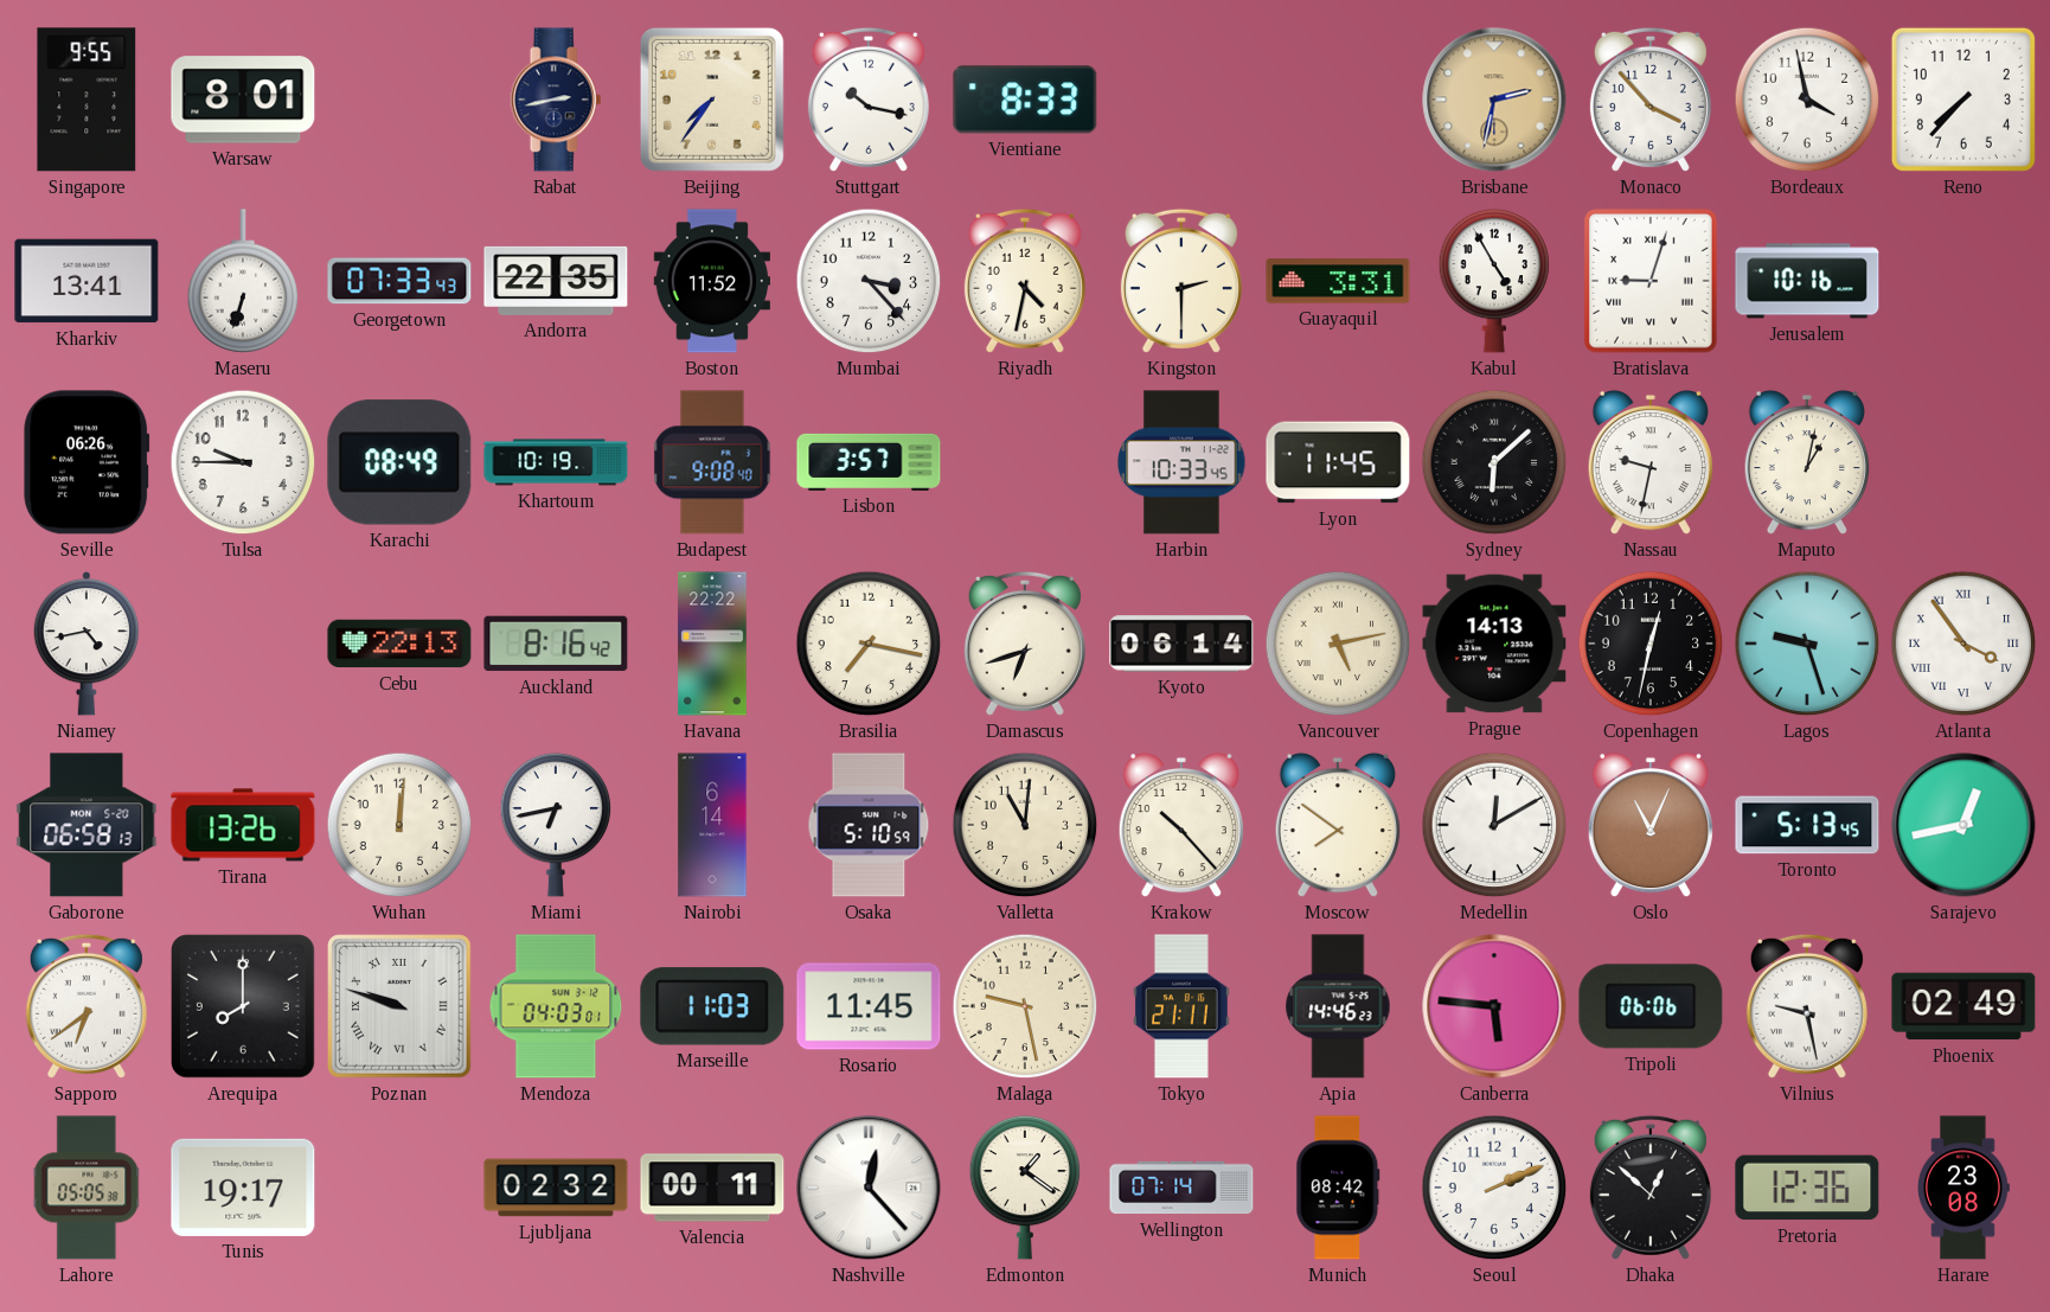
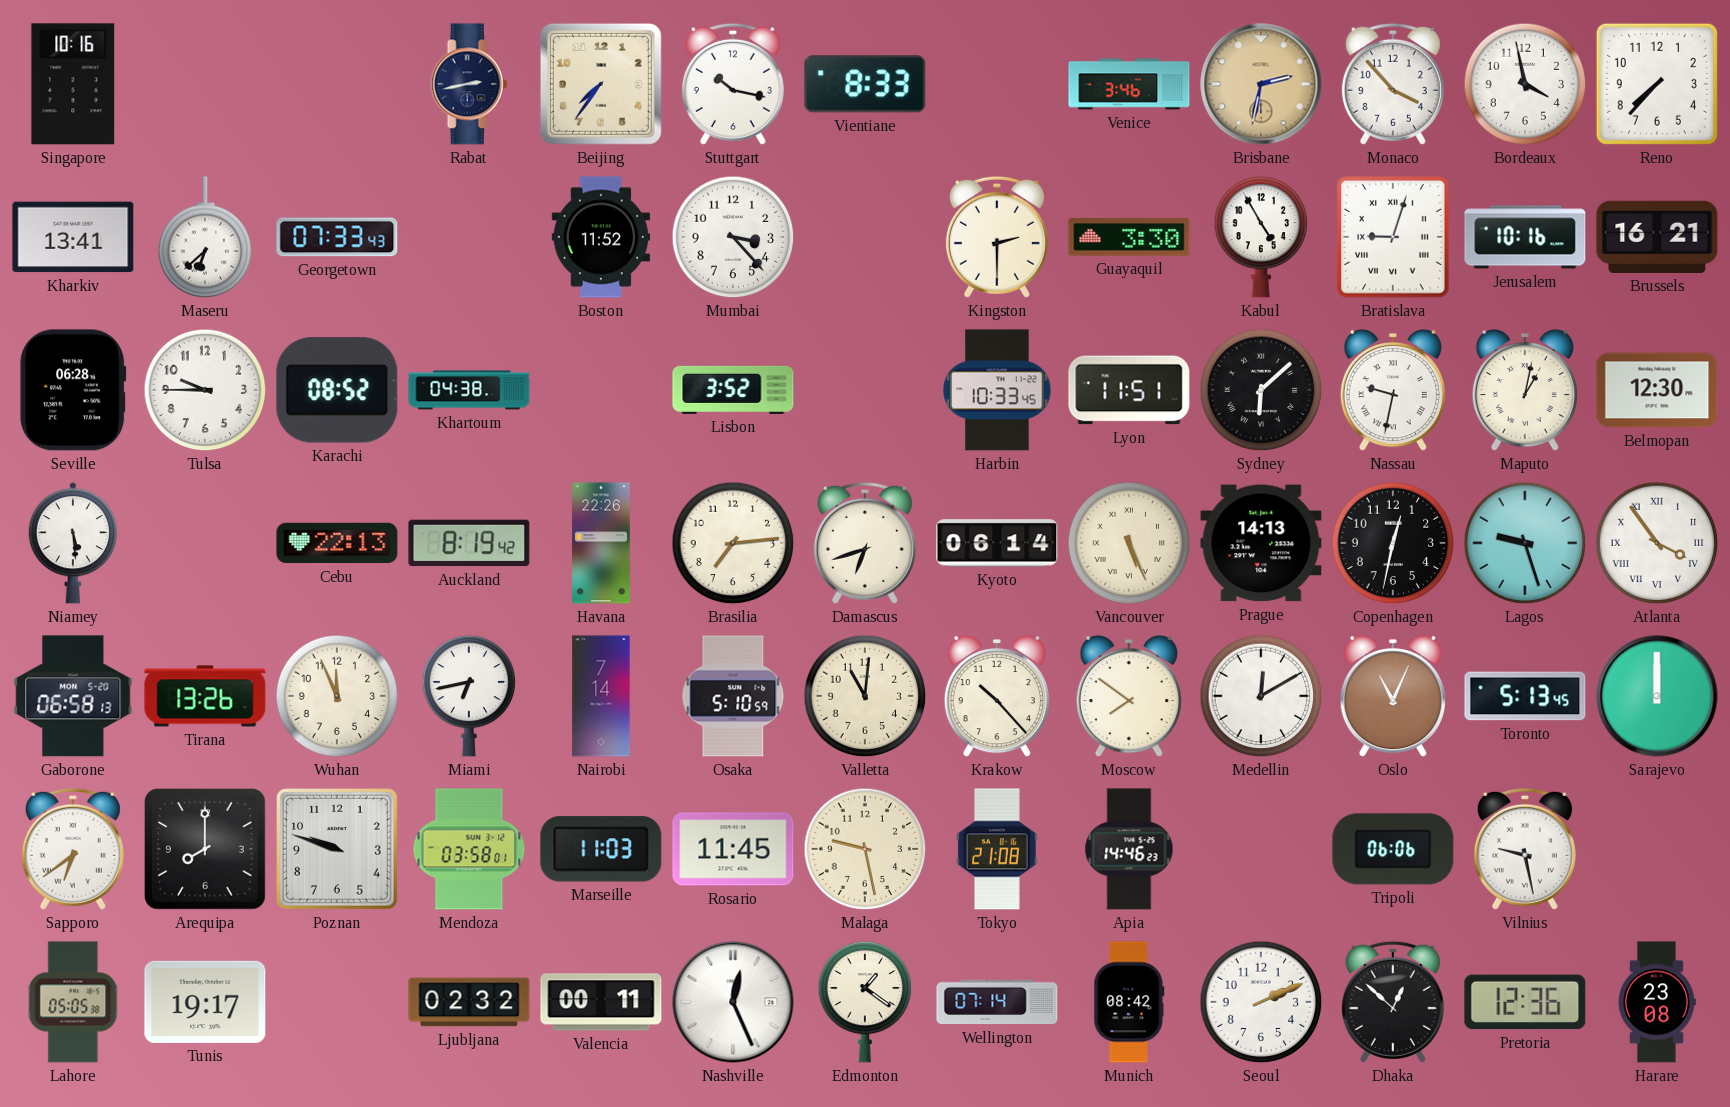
Singapore: 9:55 -> 10:16 (73, 84)
Warsaw: 8:01 -> none (243, 100)
Venice: none -> 3:46 (1129, 84)
Maseru: 6:33 -> 6:38 (205, 237)
Andorra: 22:35 -> none (556, 281)
Riyadh: 4:32 -> none (1025, 281)
Guayaquil: 3:31 -> 3:30 (1129, 237)
Brussels: none -> 16:21 (1657, 237)
Seville: 06:26 -> 06:28 (73, 390)
Karachi: 08:49 -> 08:52 (337, 390)
Khartoum: 10:19 -> 04:38 (469, 390)
Budapest: 9:08 -> none (712, 462)
Lisbon: 3:57 -> 3:52 (733, 390)
Lyon: 11:45 -> 11:51 (1129, 390)
Belmopan: none -> 12:30 (1657, 390)
Niamey: 4:43 -> 5:29 (72, 544)
Auckland: 8:16 -> 8:19 (469, 543)
Havana: 22:22 -> 22:26 (601, 543)
Brasilia: 7:17 -> 7:14 (733, 543)
Vancouver: 5:13 -> 5:26 (1129, 543)
Wuhan: 12:01 -> 11:56 (337, 696)
Nairobi: 6:14 -> 7:14 (601, 696)
Sarajevo: 12:43 -> 12:00 (1657, 696)
Poznan numerals: Roman -> Arabic (338, 850)
Mendoza: 04:03 -> 03:58 (469, 849)
Tokyo: 21:11 -> 21:08 (997, 849)
Canberra: 5:46 -> none (1494, 1006)
Phoenix: 02:49 -> none (1963, 1006)
Nashville: 12:23 -> 12:26 (733, 1002)
